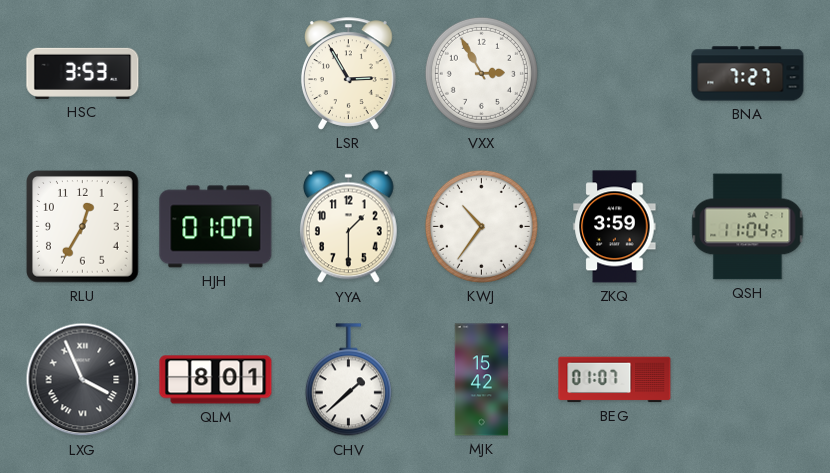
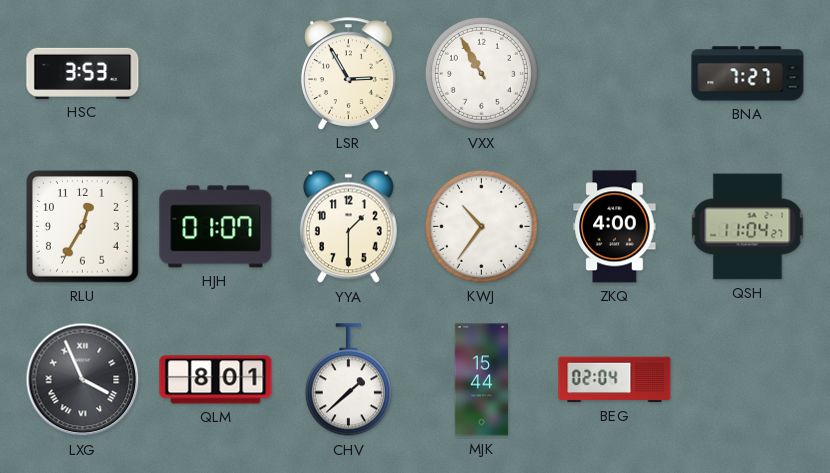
VXX: 2:55 -> 10:55 (481, 73)
ZKQ: 3:59 -> 4:00 (615, 227)
MJK: 15:42 -> 15:44 (482, 380)
BEG: 01:07 -> 02:04 (615, 380)
